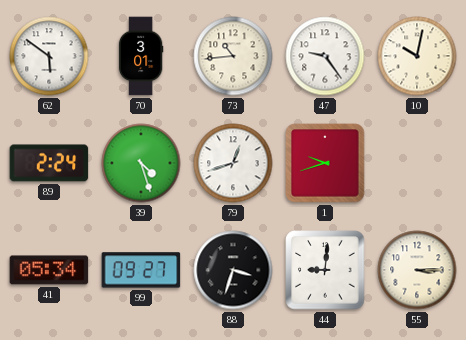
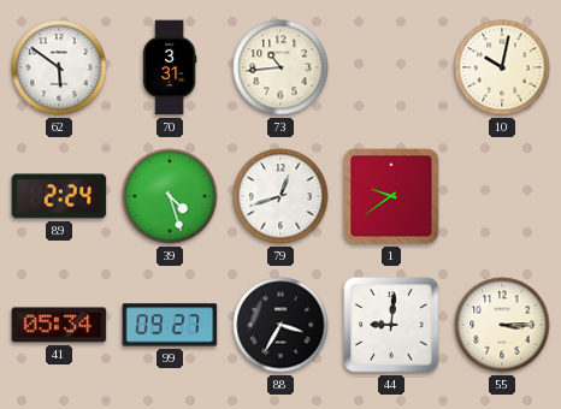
70: 3:01 -> 3:31 (170, 67)
47: 9:24 -> none (325, 56)
1: 9:42 -> 9:39 (391, 196)
88: 3:33 -> 3:35 (280, 325)
